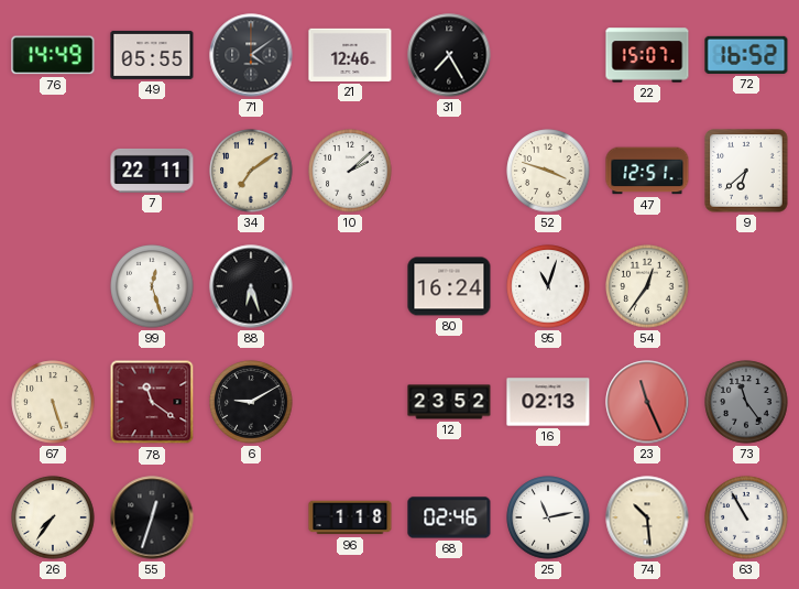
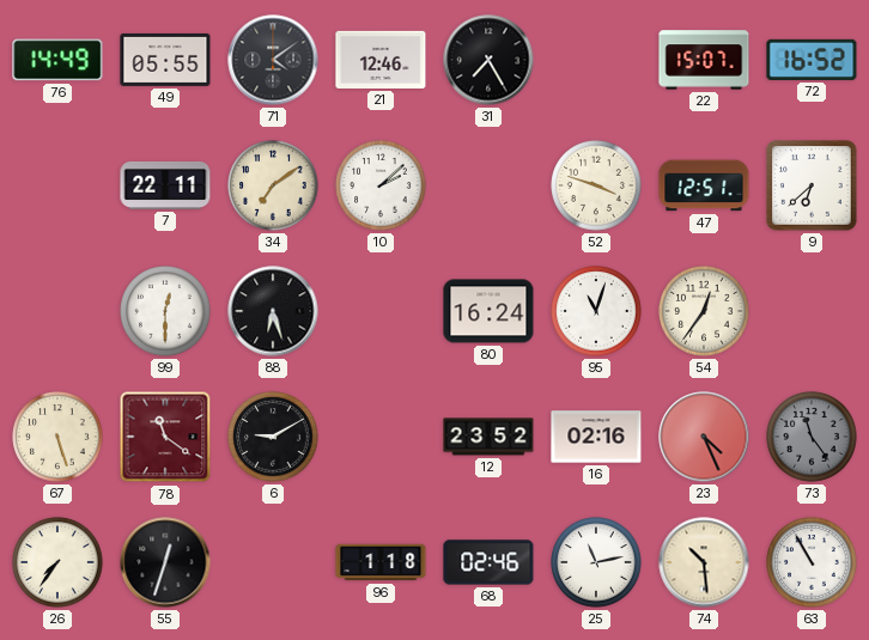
99: 12:27 -> 12:30 (165, 311)
16: 02:13 -> 02:16 (596, 437)
23: 11:26 -> 4:26 (704, 437)
